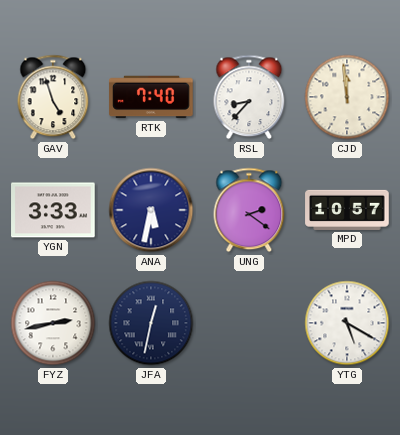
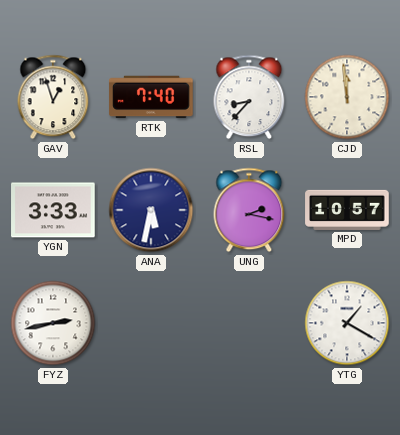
GAV: 4:57 -> 12:57 (53, 97)
UNG: 2:21 -> 2:17 (249, 210)
JFA: 12:32 -> none (151, 323)
YTG: 5:20 -> 1:20 (347, 323)
